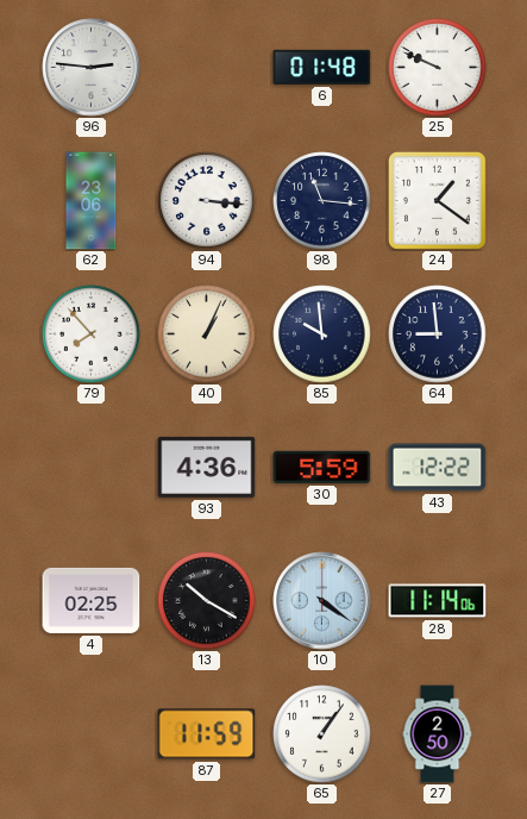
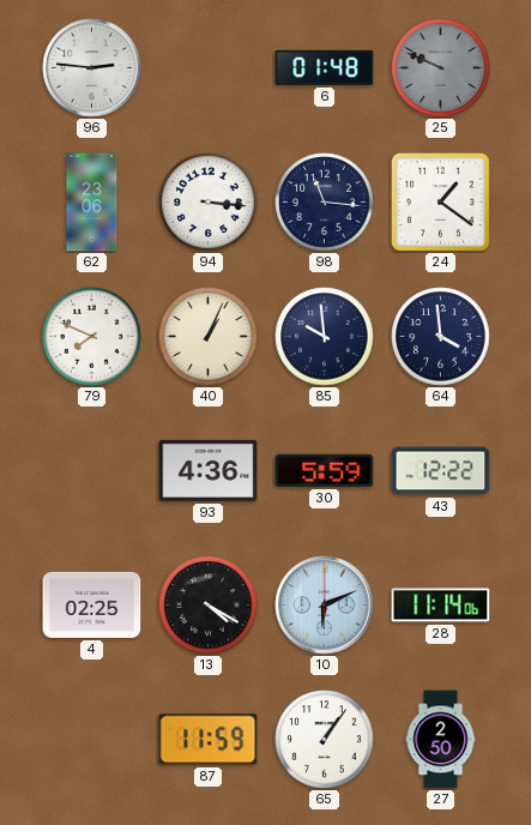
25 dial: white -> grey (441, 68)
79: 7:53 -> 7:49 (92, 337)
64: 8:59 -> 3:59 (441, 337)
13: 10:20 -> 4:20 (209, 606)
10: 4:21 -> 6:11 (325, 606)
